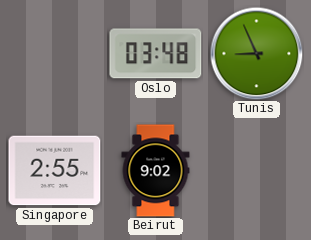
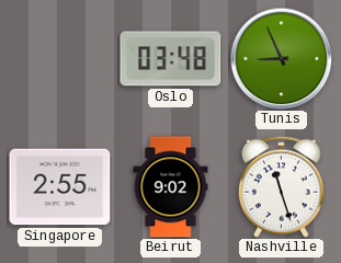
Nashville: none -> 11:27 (281, 186)
